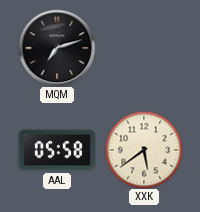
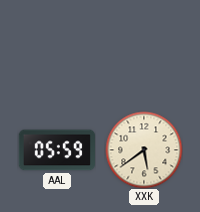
MQM: 7:12 -> none (57, 48)
AAL: 05:58 -> 05:59 (57, 150)
